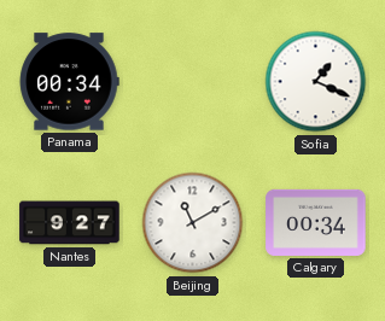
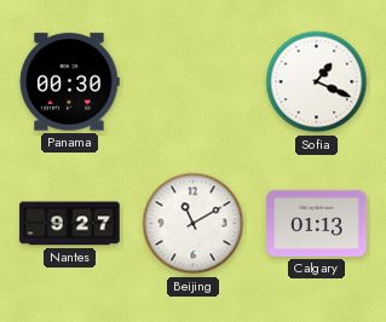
Panama: 00:34 -> 00:30 (69, 82)
Calgary: 00:34 -> 01:13 (317, 223)
